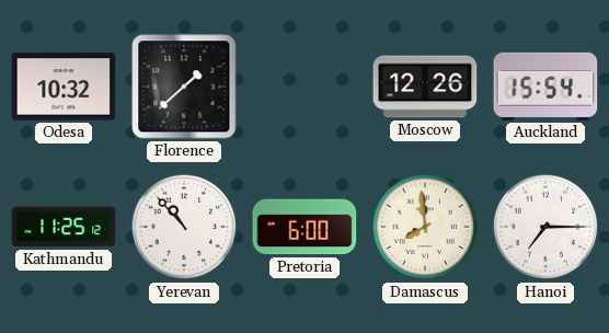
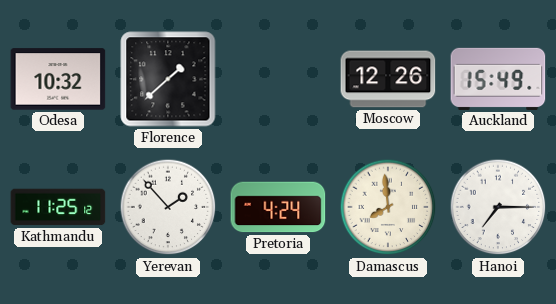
Auckland: 15:54 -> 15:49 (498, 79)
Yerevan: 10:53 -> 1:53 (168, 207)
Pretoria: 6:00 -> 4:24 (278, 207)
